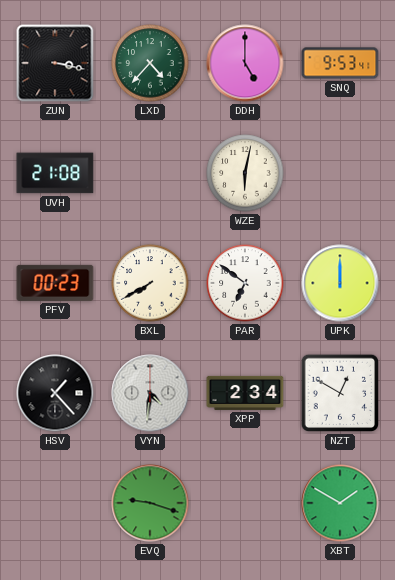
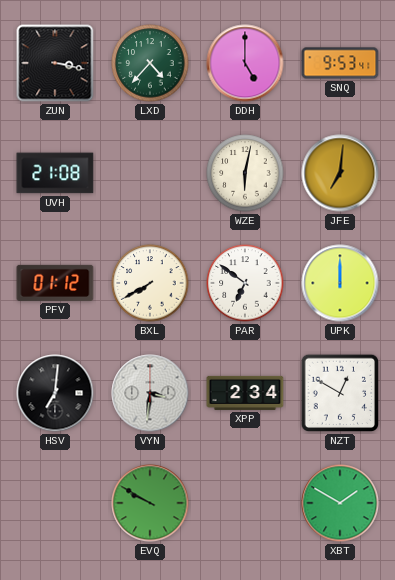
JFE: none -> 7:01 (340, 173)
PFV: 00:23 -> 01:12 (55, 283)
HSV: 1:23 -> 7:01 (55, 393)
VYN: 4:31 -> 3:31 (150, 393)
EVQ: 9:18 -> 9:50 (150, 503)
